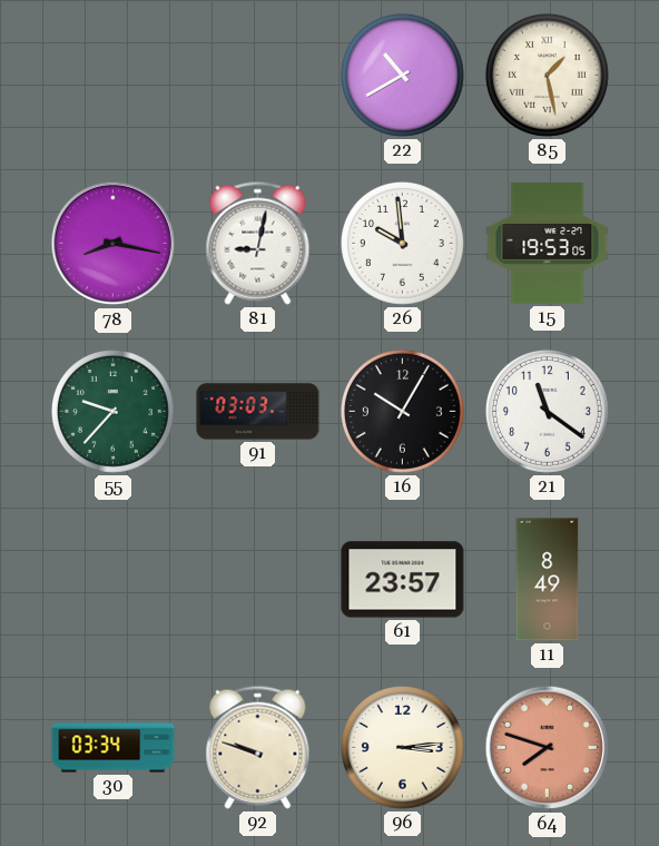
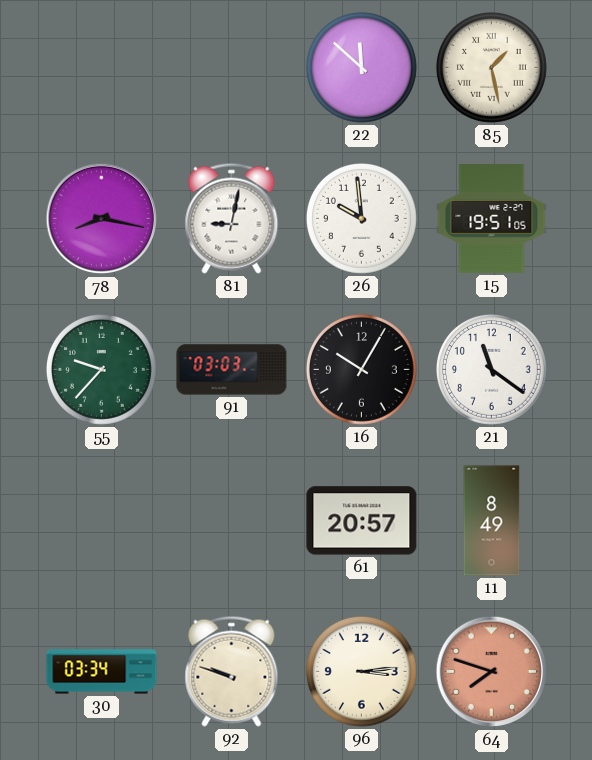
22: 10:40 -> 11:52 (361, 67)
15: 19:53 -> 19:51 (492, 219)
61: 23:57 -> 20:57 (362, 521)
